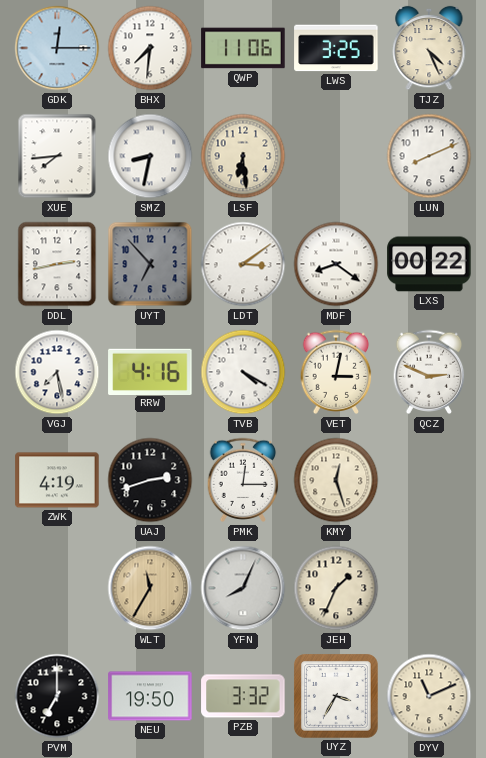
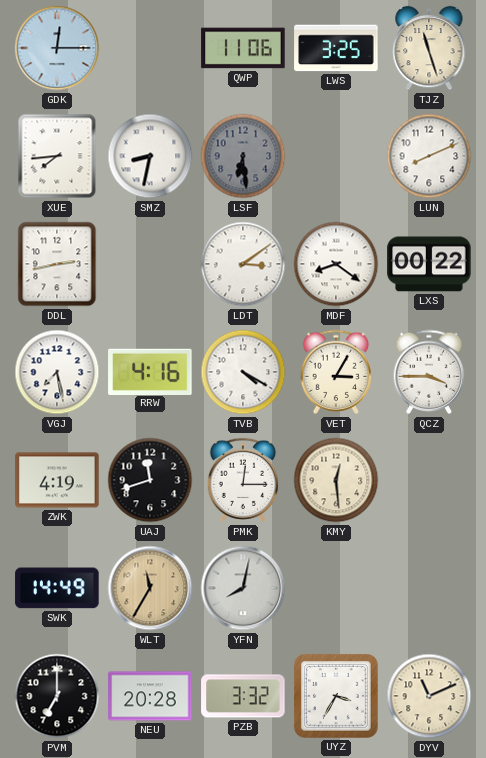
BHX: 7:31 -> none (150, 48)
TJZ: 4:26 -> 11:27 (429, 48)
LSF dial: cream -> grey (243, 156)
UYT: 6:53 -> none (150, 264)
VET: 3:02 -> 3:05 (336, 372)
QCZ: 2:49 -> 3:45 (429, 372)
UAJ: 2:42 -> 11:42 (150, 480)
KMY: 12:27 -> 12:29 (336, 480)
SWK: none -> 14:49 (57, 588)
YFN: 8:04 -> 8:02 (243, 588)
JEH: 1:34 -> none (336, 588)
NEU: 19:50 -> 20:28 (150, 696)
